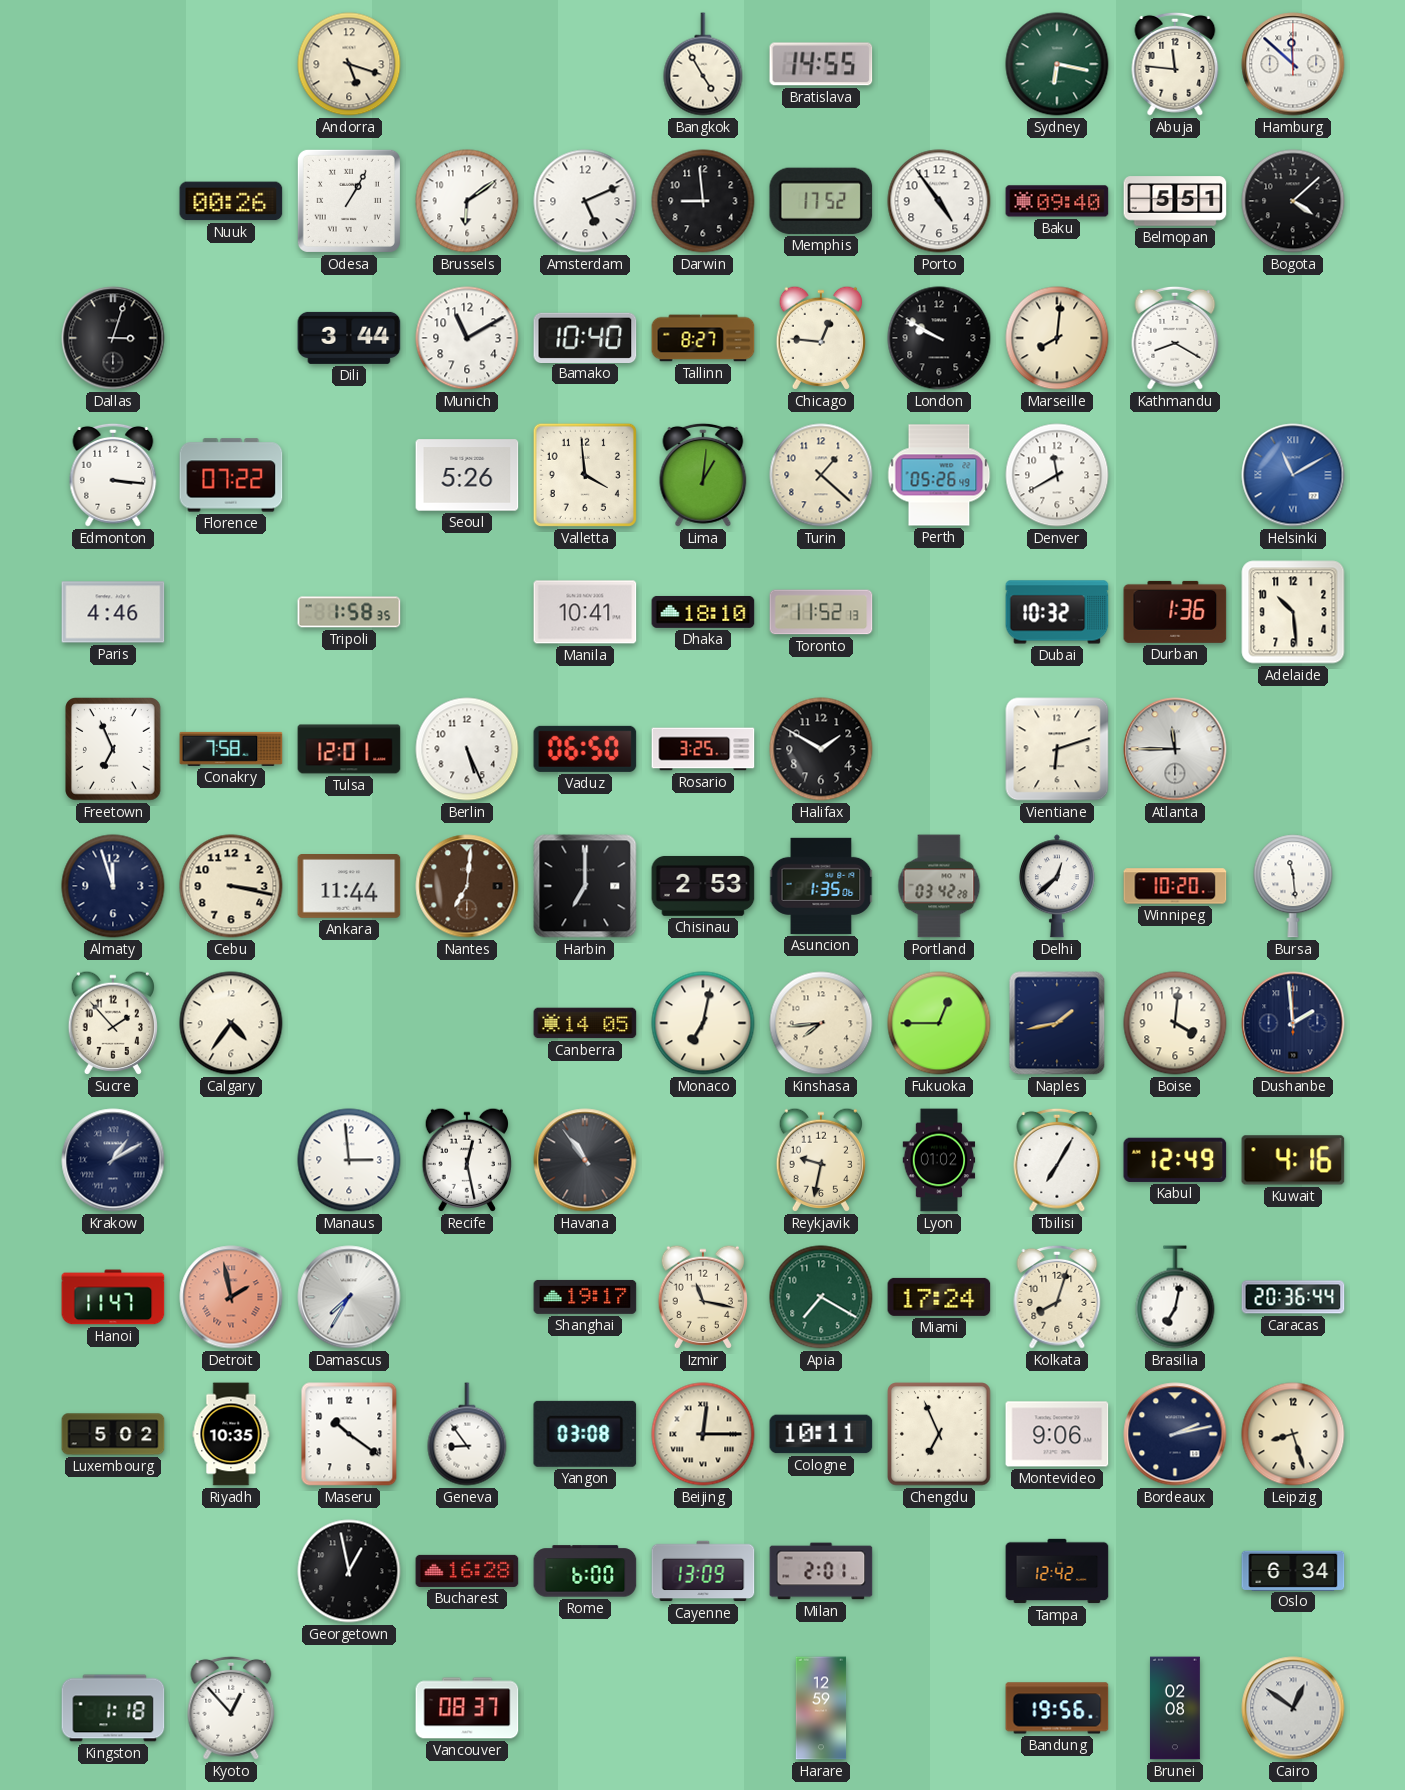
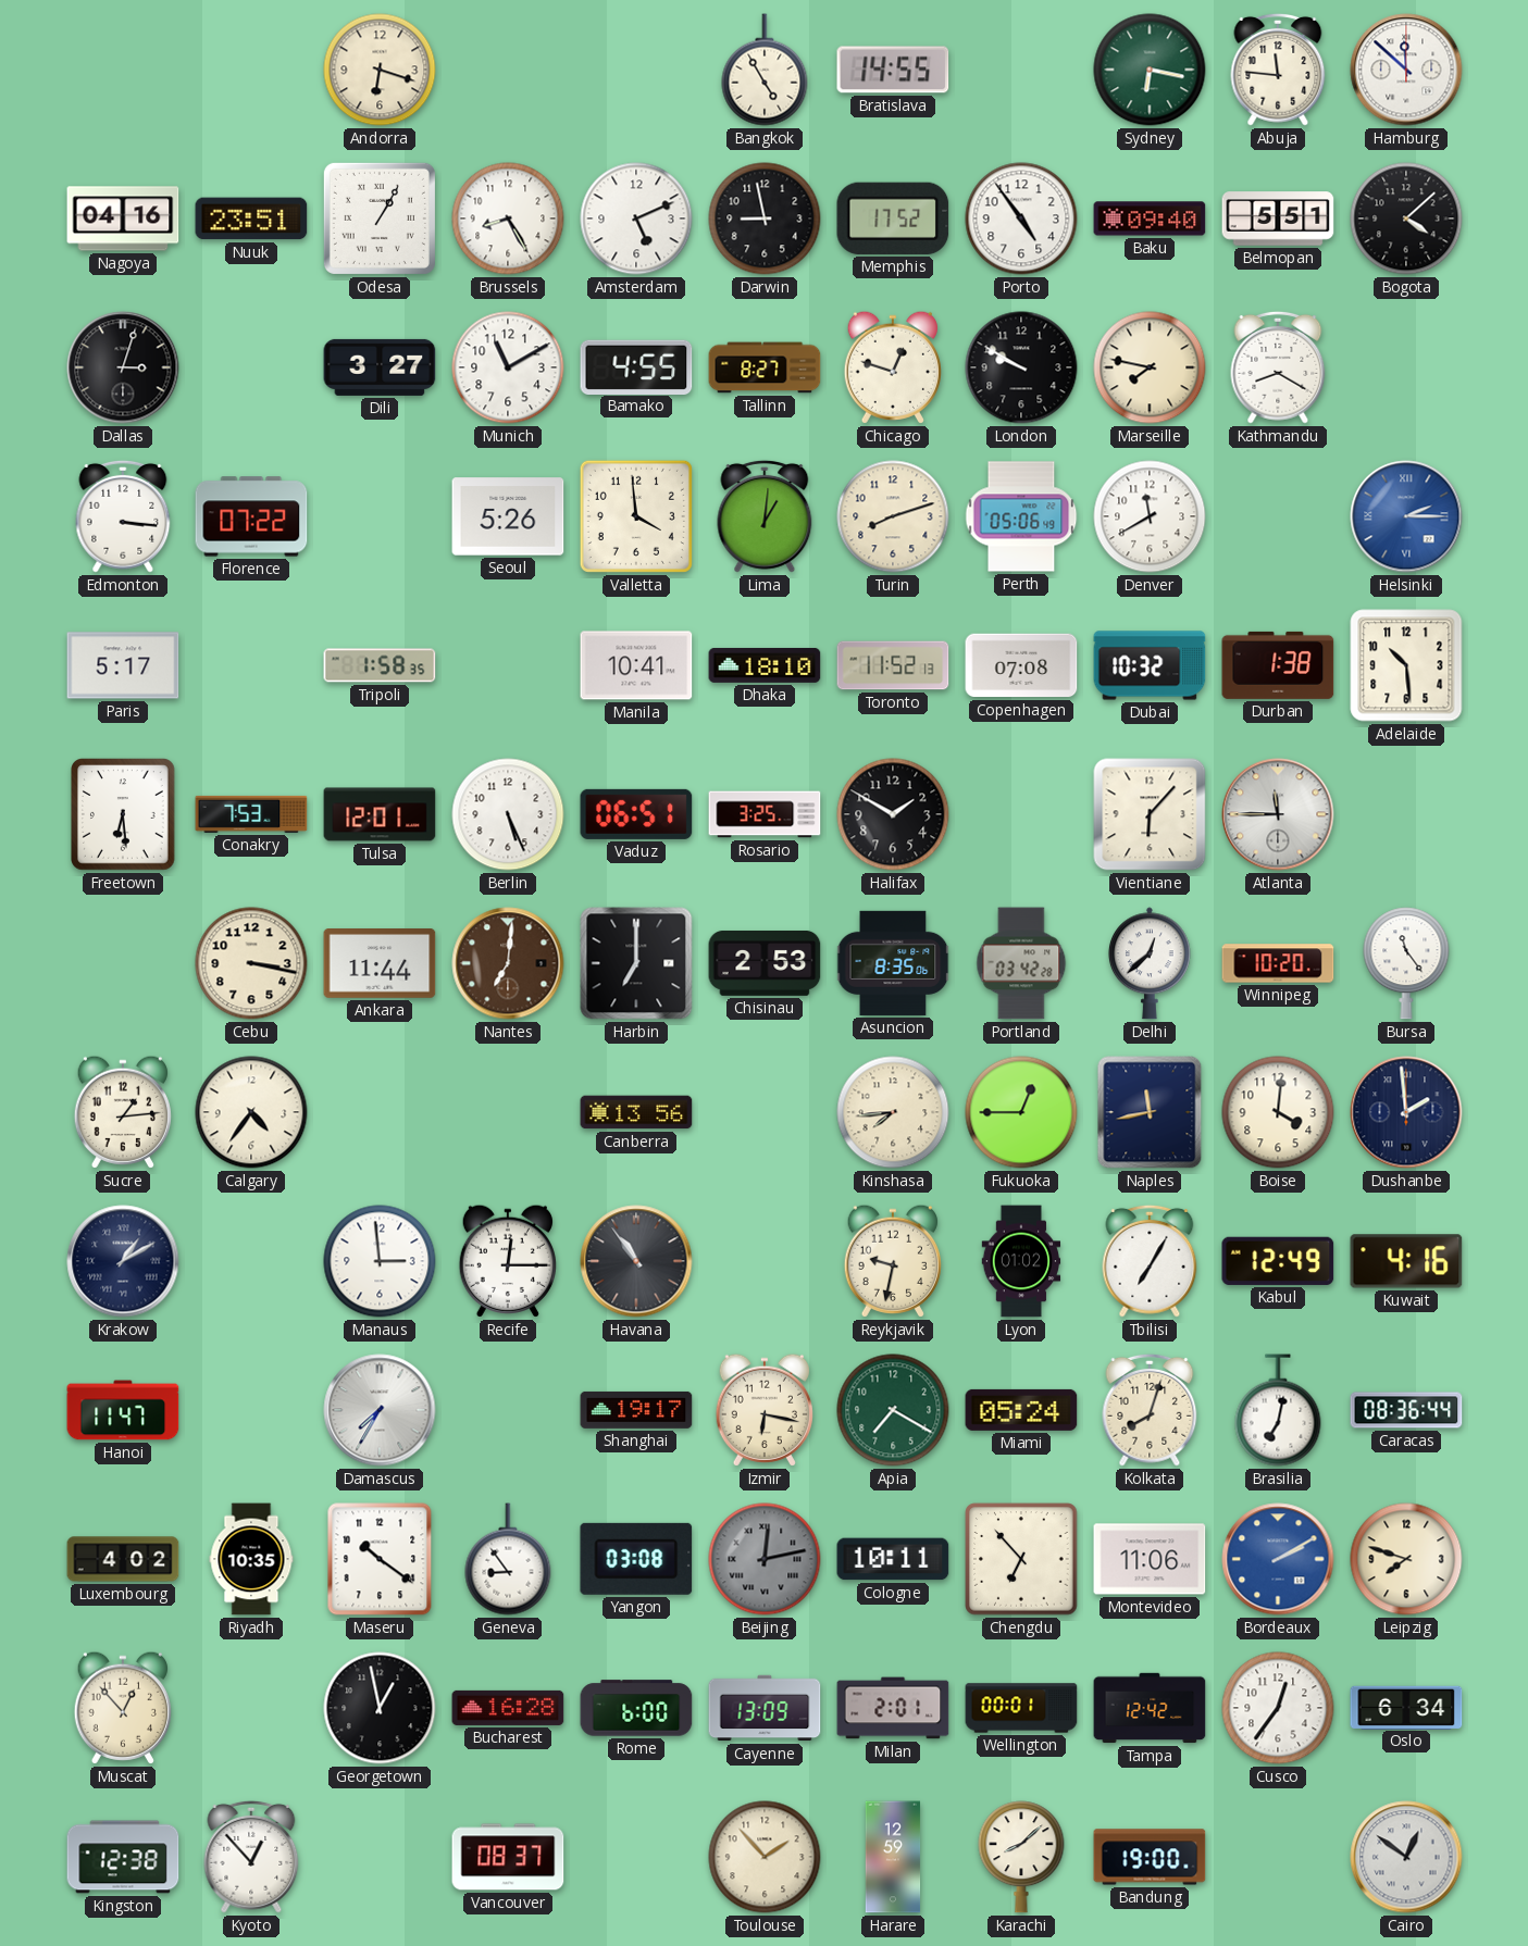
Andorra: 5:18 -> 6:18 (380, 70)
Nagoya: none -> 04:16 (123, 219)
Nuuk: 00:26 -> 23:51 (251, 219)
Brussels: 6:09 -> 8:25 (508, 219)
Darwin: 8:59 -> 8:58 (765, 219)
Dili: 3:44 -> 3:27 (380, 367)
Bamako: 10:40 -> 4:55 (636, 366)
Chicago: 12:46 -> 12:48 (893, 367)
Marseille: 8:01 -> 7:47 (1150, 367)
Turin: 1:22 -> 8:12 (893, 516)
Perth: 05:26 -> 05:06 (1021, 516)
Helsinki: 11:10 -> 2:15 (1406, 516)
Paris: 4:46 -> 5:17 (123, 665)
Copenhagen: none -> 07:08 (1021, 665)
Durban: 1:36 -> 1:38 (1278, 665)
Freetown: 6:56 -> 6:29 (124, 814)
Conakry: 7:58 -> 7:53 (251, 814)
Vaduz: 06:50 -> 06:51 (636, 814)
Vientiane: 6:12 -> 6:07 (1150, 814)
Almaty: 11:57 -> none (113, 886)
Asuncion: 1:35 -> 8:35 (893, 963)
Bursa: 11:29 -> 11:24 (1406, 963)
Sucre: 1:53 -> 1:14 (123, 1112)
Canberra: 14:05 -> 13:56 (636, 1112)
Monaco: 7:02 -> none (703, 1023)
Naples: 1:43 -> 11:43 (1150, 1112)
Recife: 12:28 -> 12:15 (508, 1261)
Detroit: 1:58 -> none (231, 1297)
Izmir: 11:17 -> 6:17 (765, 1410)
Miami: 17:24 -> 05:24 (1021, 1410)
Caracas: 20:36 -> 08:36 (1406, 1410)
Luxembourg: 5:02 -> 4:02 (123, 1559)
Beijing: 12:15 -> 12:13 (765, 1559)
Beijing dial: cream -> grey (765, 1559)
Chengdu: 6:56 -> 6:53 (1021, 1559)
Montevideo: 9:06 -> 11:06 (1150, 1559)
Bordeaux: 2:13 -> 2:10 (1278, 1559)
Bordeaux dial: navy -> blue (1278, 1559)
Leipzig: 8:27 -> 7:48 (1406, 1559)
Muscat: none -> 12:53 (123, 1708)
Wellington: none -> 00:01 (1021, 1708)
Cusco: none -> 12:36 (1278, 1708)
Kingston: 1:18 -> 12:38 (123, 1857)
Toulouse: none -> 1:53 (765, 1857)
Karachi: none -> 8:08 (1021, 1857)
Bandung: 19:56 -> 19:00 (1150, 1857)
Brunei: 02:08 -> none (1175, 1708)
